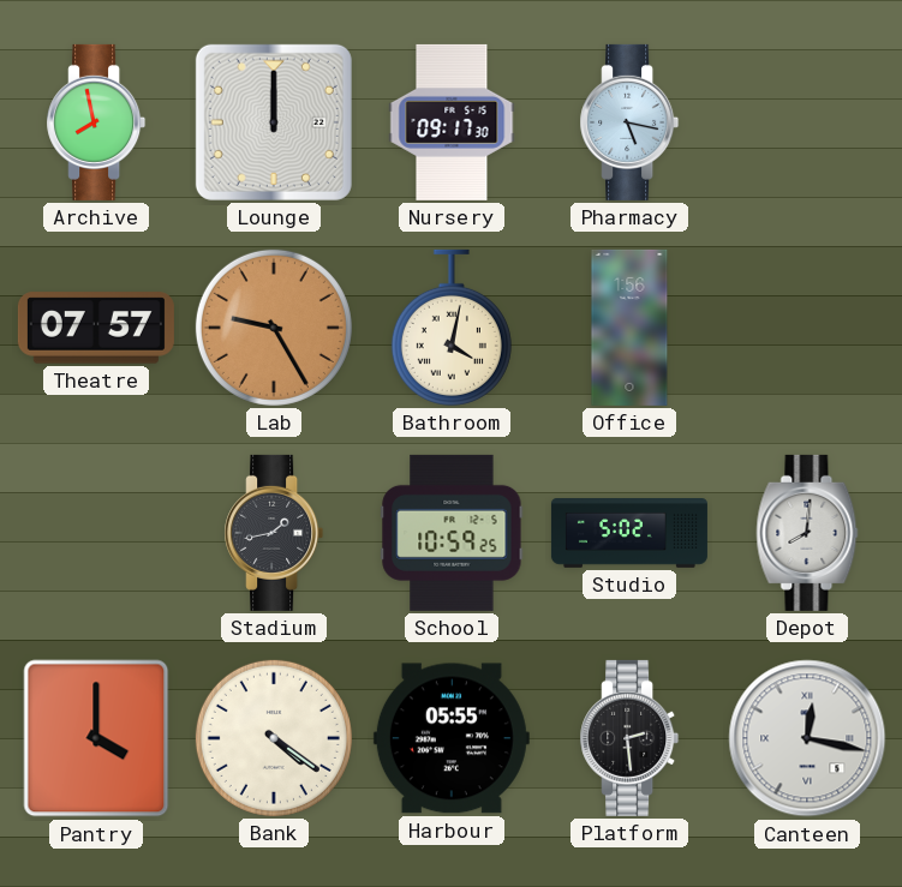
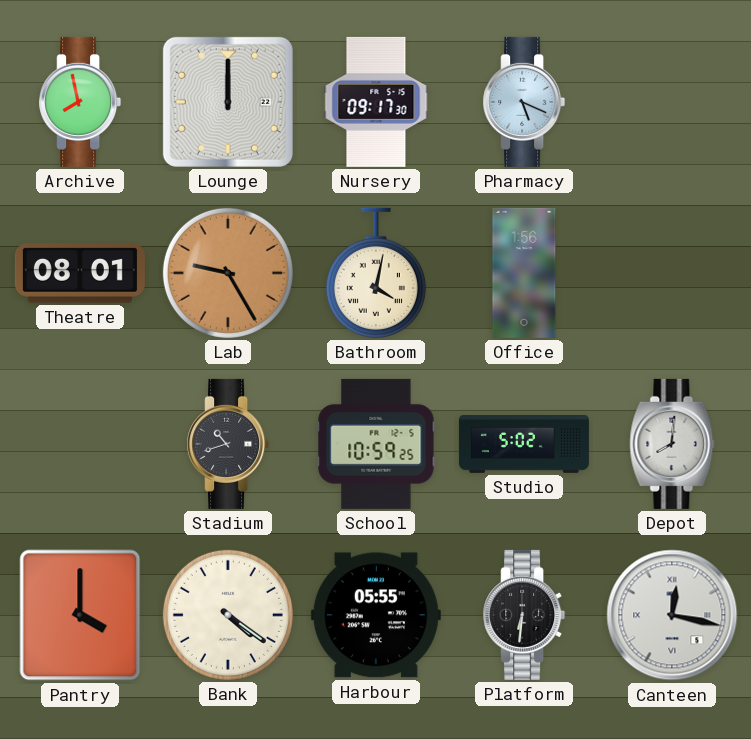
Pharmacy: 5:17 -> 5:19 (524, 102)
Theatre: 07:57 -> 08:01 (80, 273)
Stadium: 1:43 -> 10:42 (228, 444)
Platform: 2:29 -> 6:31 (524, 615)
